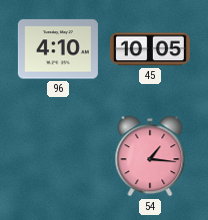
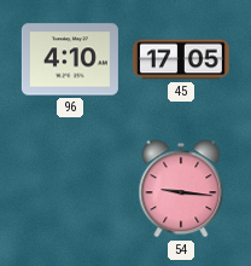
45: 10:05 -> 17:05 (181, 59)
54: 1:16 -> 9:16 (181, 189)
